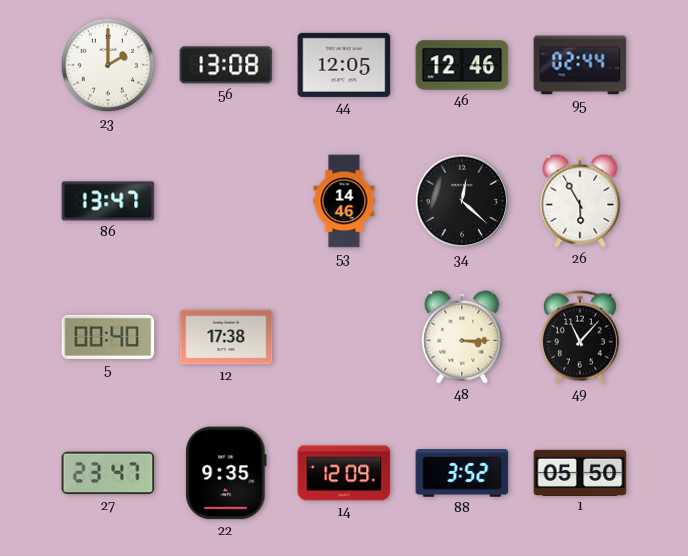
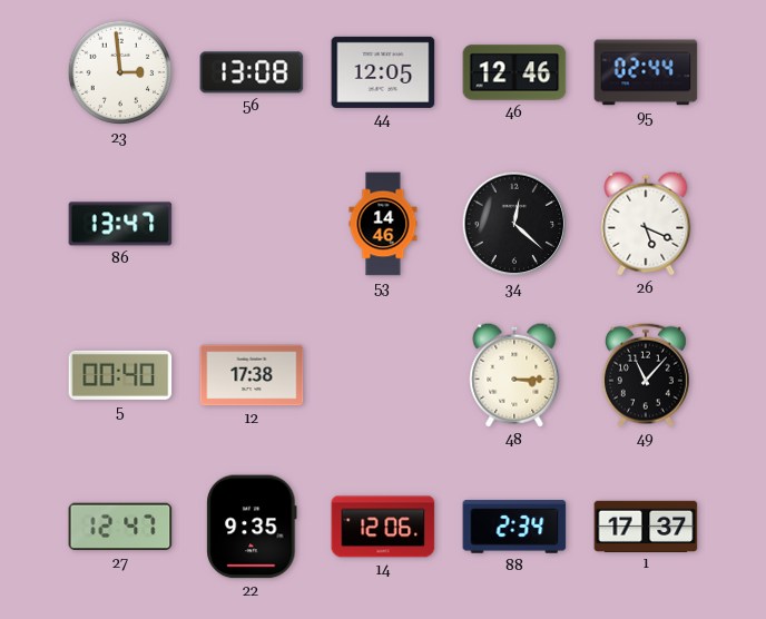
23: 2:00 -> 2:59 (120, 72)
26: 5:55 -> 5:19 (646, 224)
27: 23:47 -> 12:47 (120, 527)
14: 12:09 -> 12:06 (383, 527)
88: 3:52 -> 2:34 (514, 527)
1: 05:50 -> 17:37 (646, 525)
